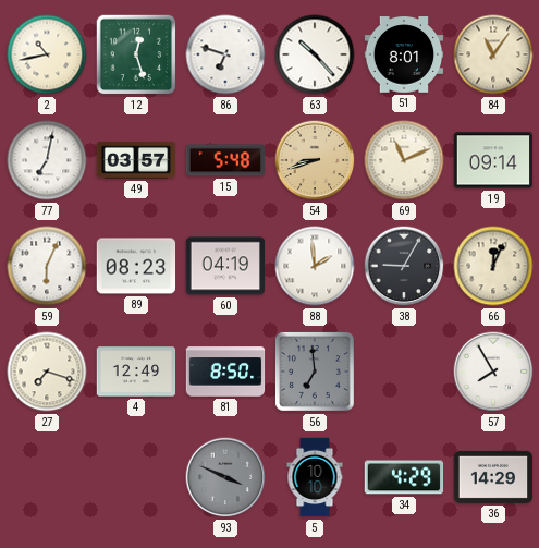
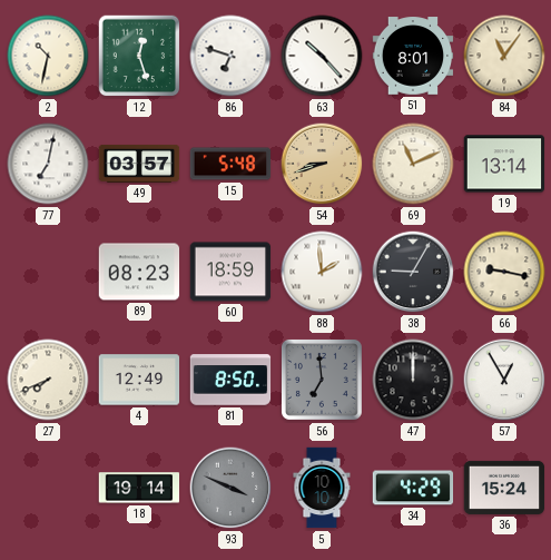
2: 10:43 -> 10:32 (48, 56)
19: 09:14 -> 13:14 (504, 164)
59: 6:04 -> none (47, 266)
60: 04:19 -> 18:59 (230, 272)
66: 12:04 -> 9:17 (504, 272)
27: 7:18 -> 7:41 (48, 380)
47: none -> 12:00 (413, 380)
57: 7:55 -> 12:55 (504, 380)
18: none -> 19:14 (139, 488)
36: 14:29 -> 15:24 (504, 488)
